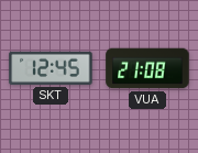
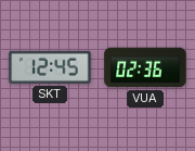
VUA: 21:08 -> 02:36 (145, 67)
